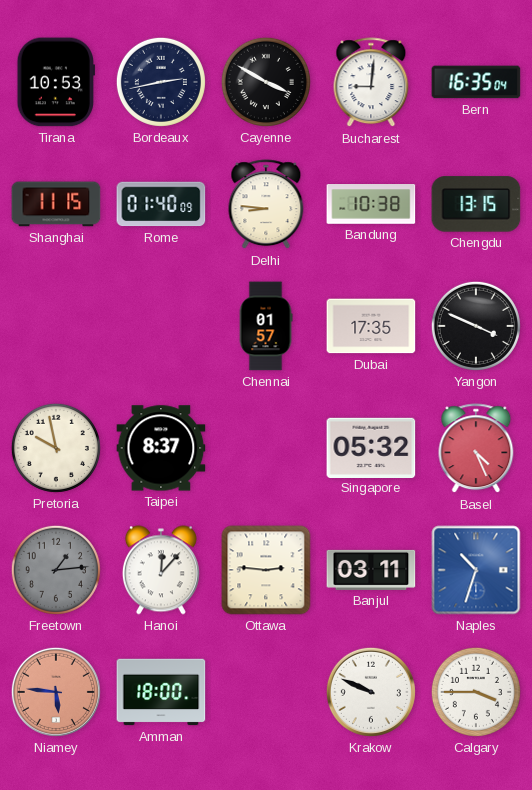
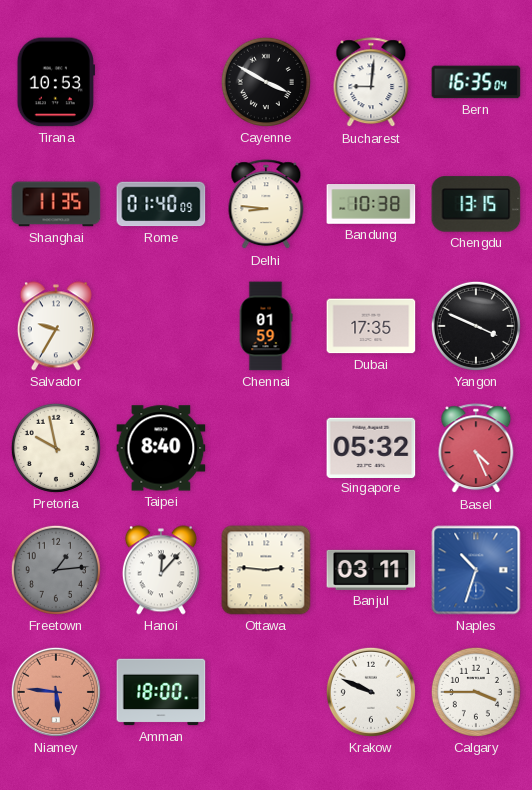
Bordeaux: 2:43 -> none (161, 82)
Shanghai: 11:15 -> 11:35 (56, 204)
Salvador: none -> 9:35 (56, 326)
Chennai: 01:57 -> 01:59 (266, 326)
Taipei: 8:37 -> 8:40 (161, 448)
